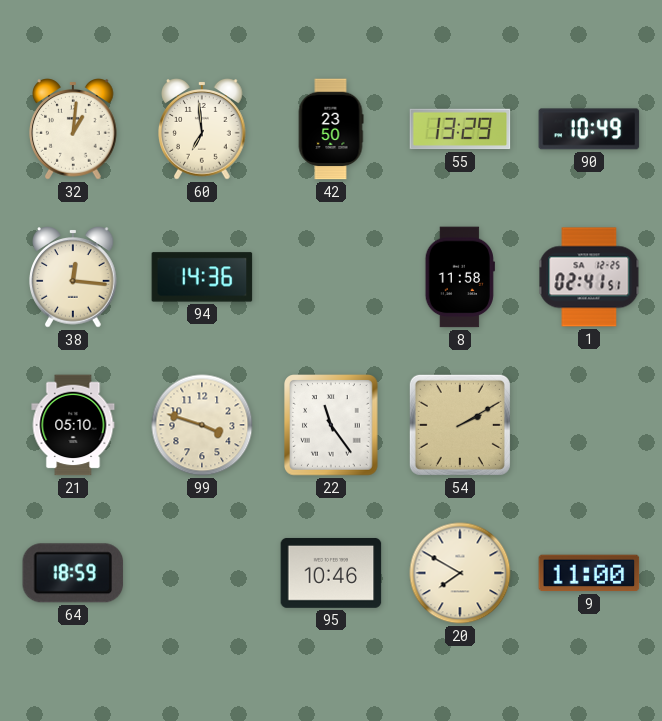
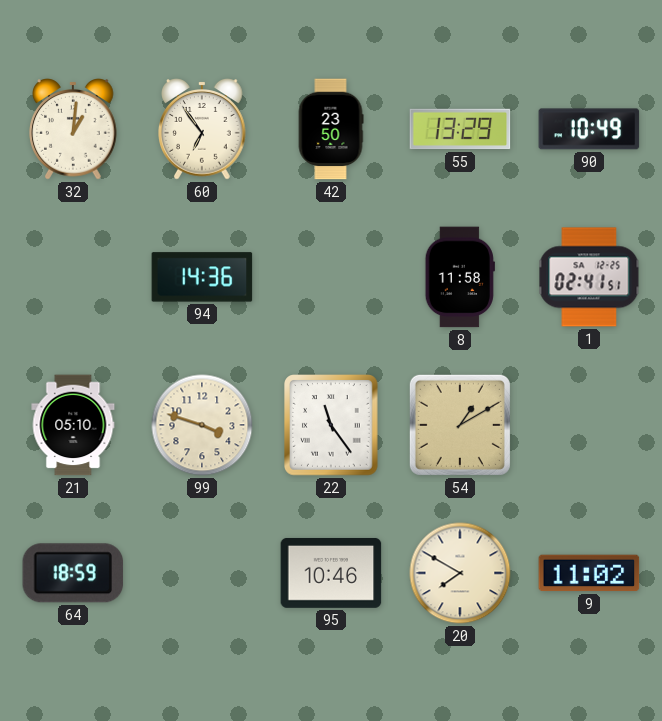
60: 6:59 -> 6:54 (202, 129)
38: 12:16 -> none (73, 277)
54: 2:10 -> 1:10 (460, 425)
9: 11:00 -> 11:02 (589, 573)
